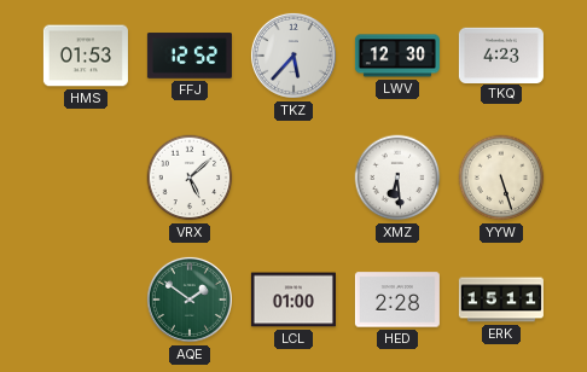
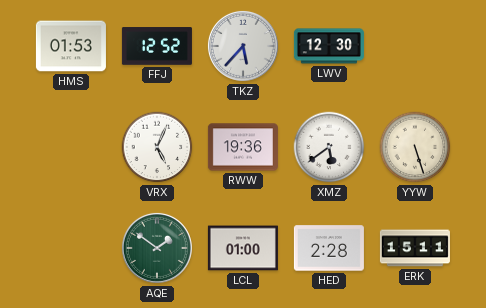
TKQ: 4:23 -> none (501, 54)
VRX: 5:08 -> 5:04 (157, 147)
RWW: none -> 19:36 (243, 147)
XMZ: 6:29 -> 5:39 (329, 147)
